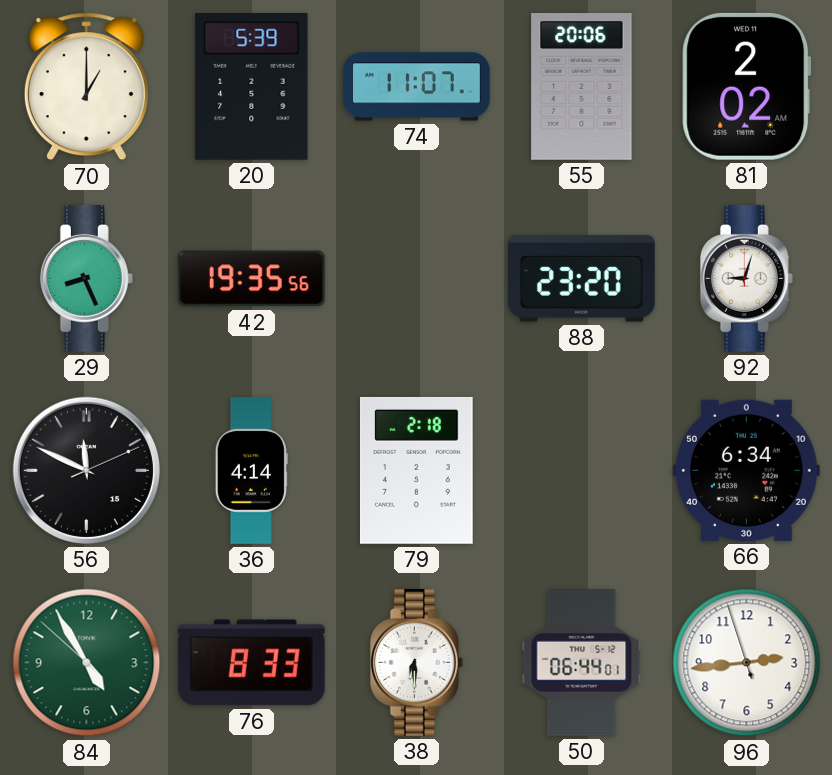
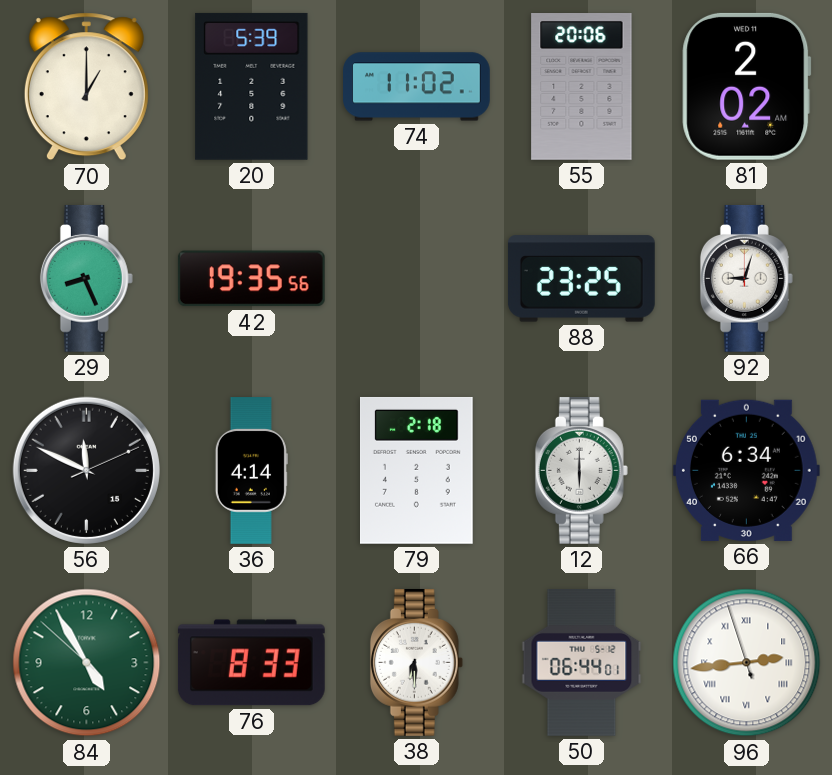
74: 11:07 -> 11:02 (417, 87)
88: 23:20 -> 23:25 (581, 279)
12: none -> 6:00 (581, 471)
96 numerals: Arabic -> Roman (747, 663)
